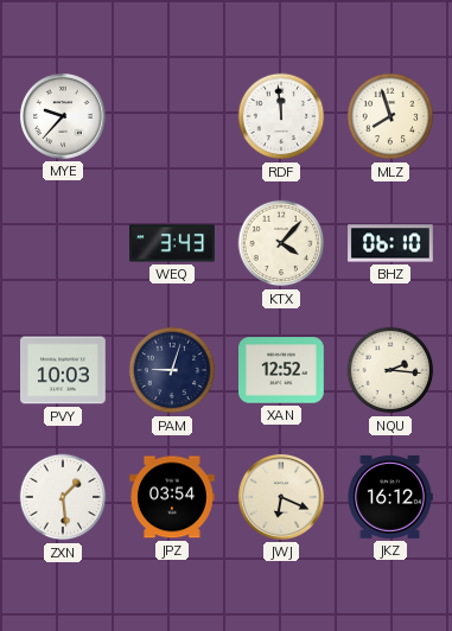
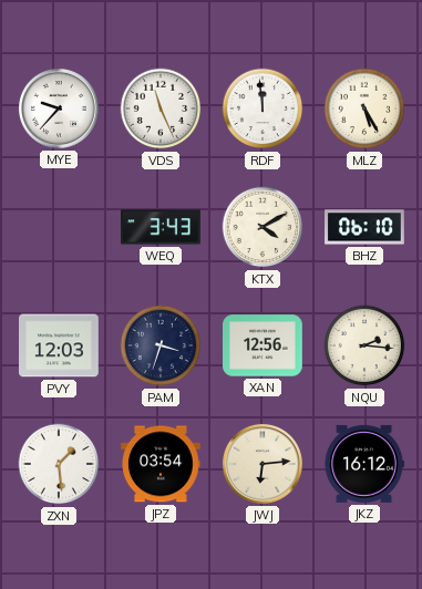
VDS: none -> 11:26 (161, 108)
MLZ: 7:57 -> 5:25 (364, 108)
KTX: 4:07 -> 4:10 (263, 227)
PVY: 10:03 -> 12:03 (60, 345)
PAM: 9:03 -> 3:33 (161, 345)
XAN: 12:52 -> 12:56 (264, 345)
JWJ: 6:19 -> 6:14 (263, 464)
